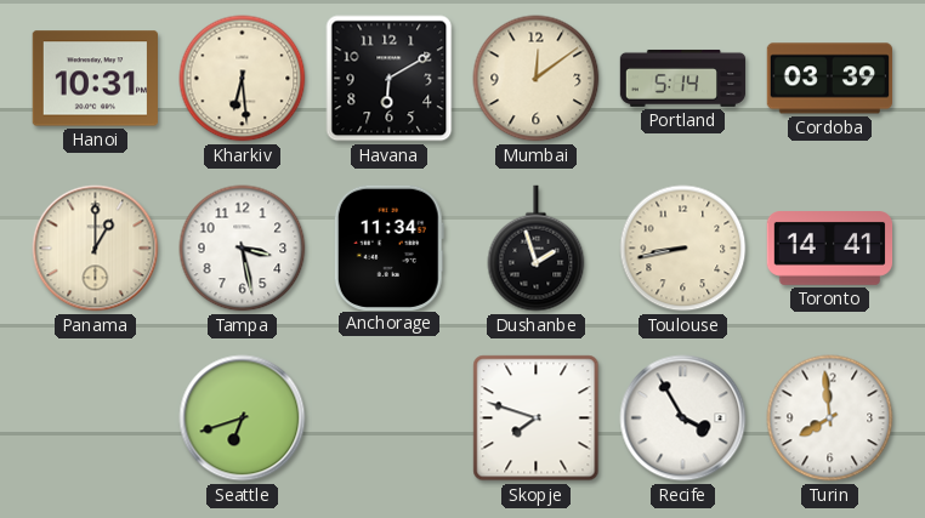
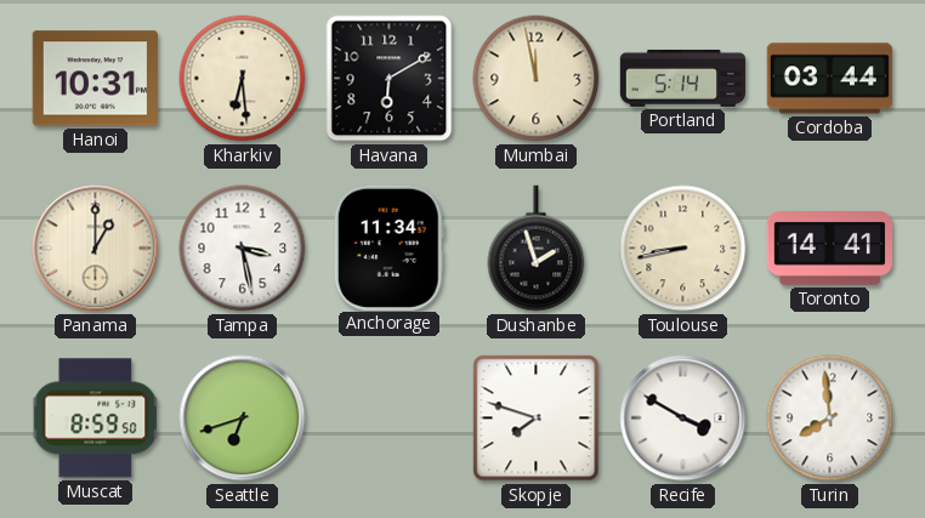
Mumbai: 12:09 -> 11:58 (537, 79)
Cordoba: 03:39 -> 03:44 (829, 79)
Muscat: none -> 8:59 (96, 419)
Recife: 3:55 -> 3:50 (683, 419)
